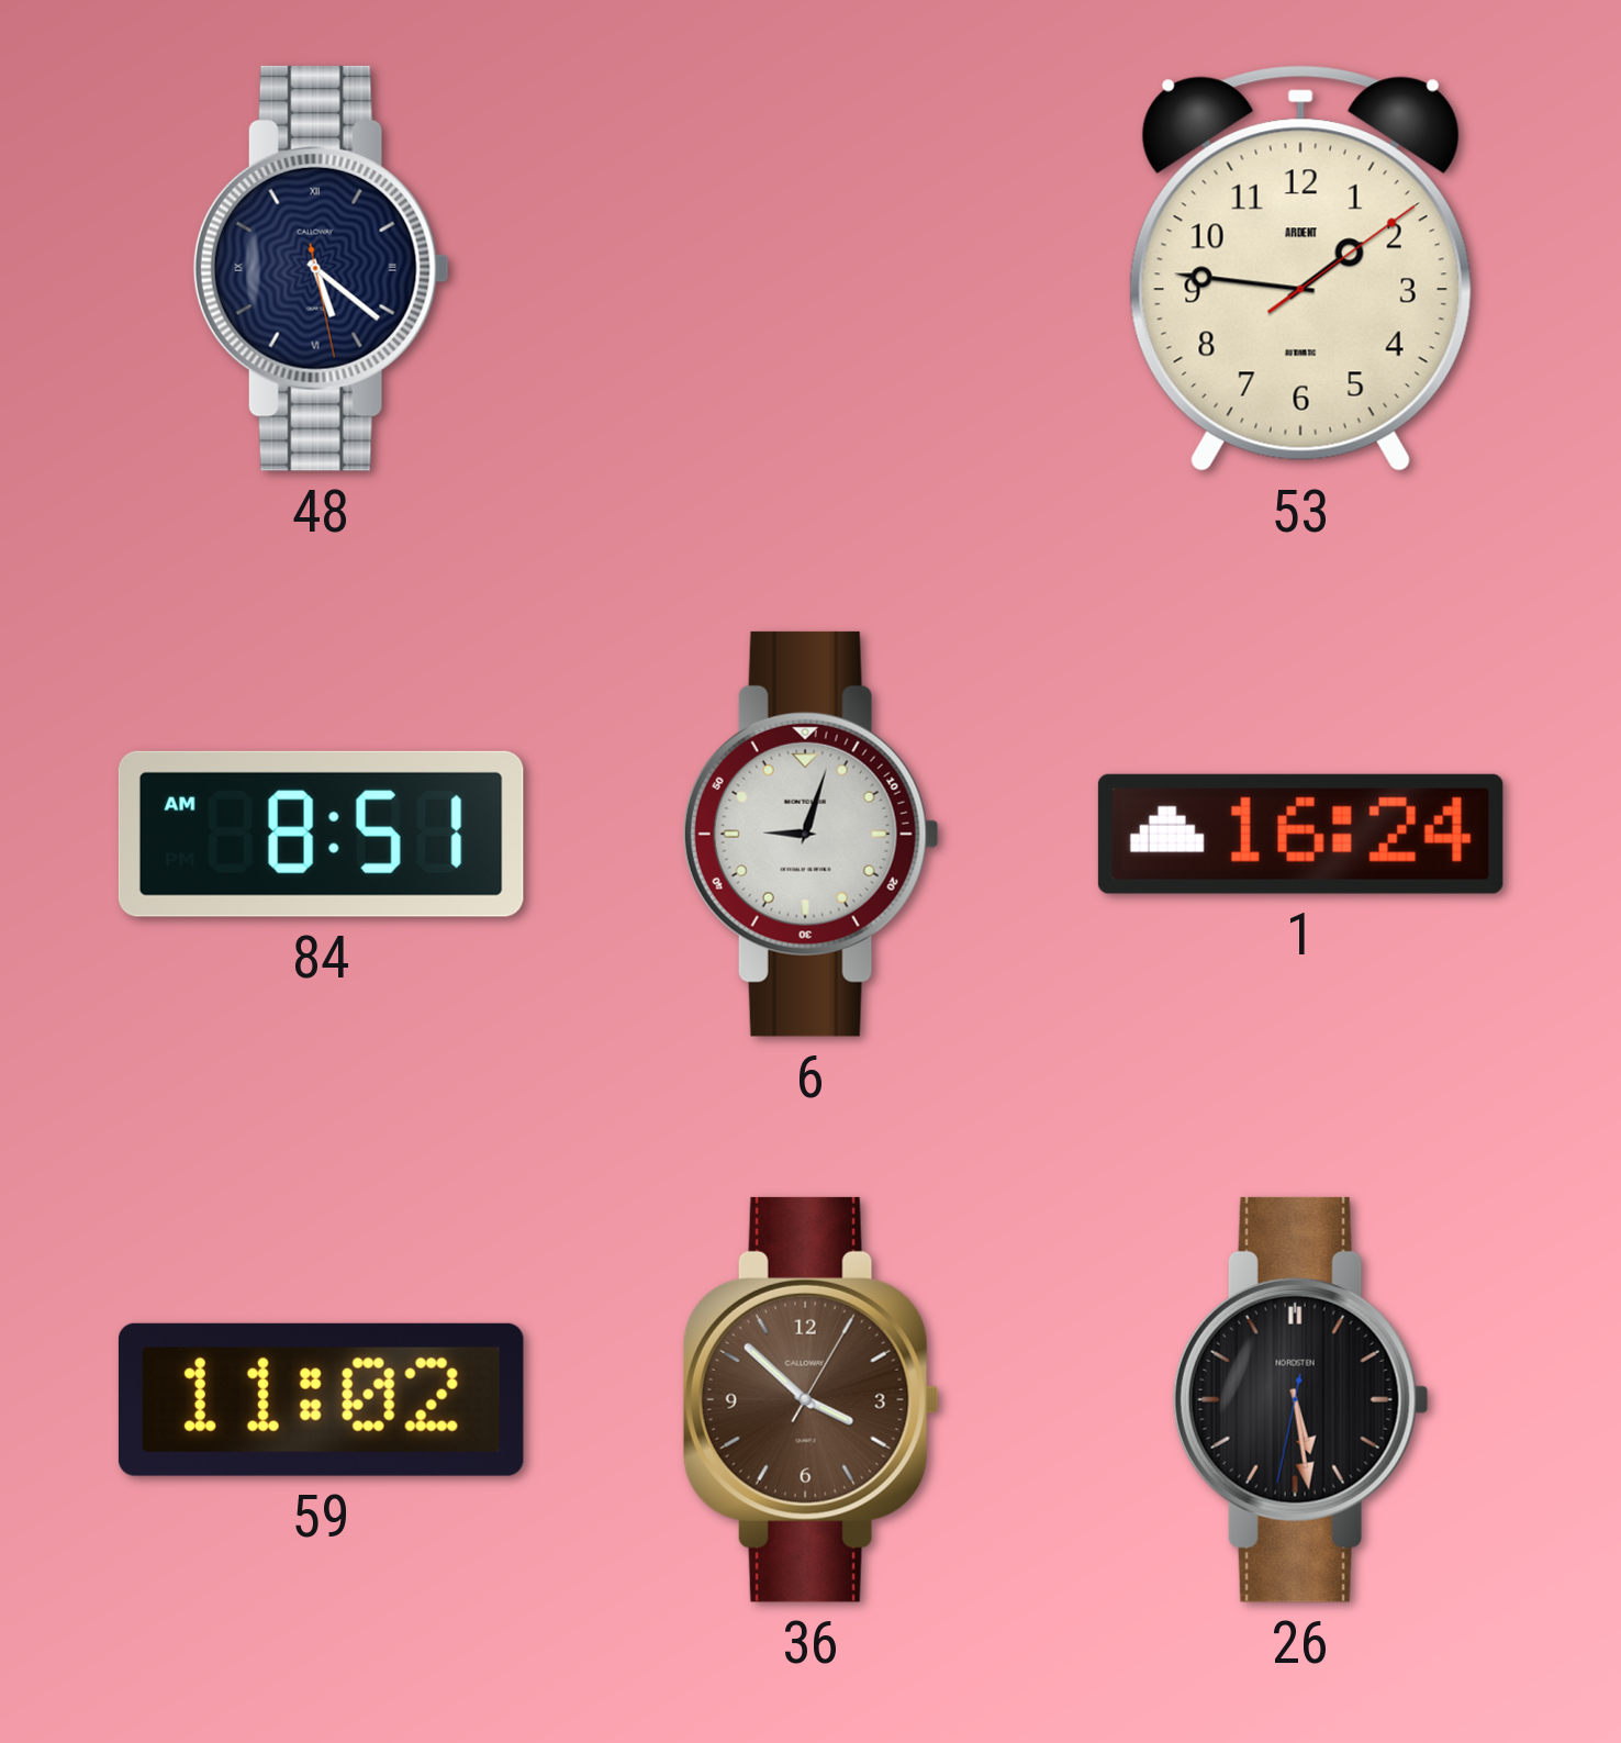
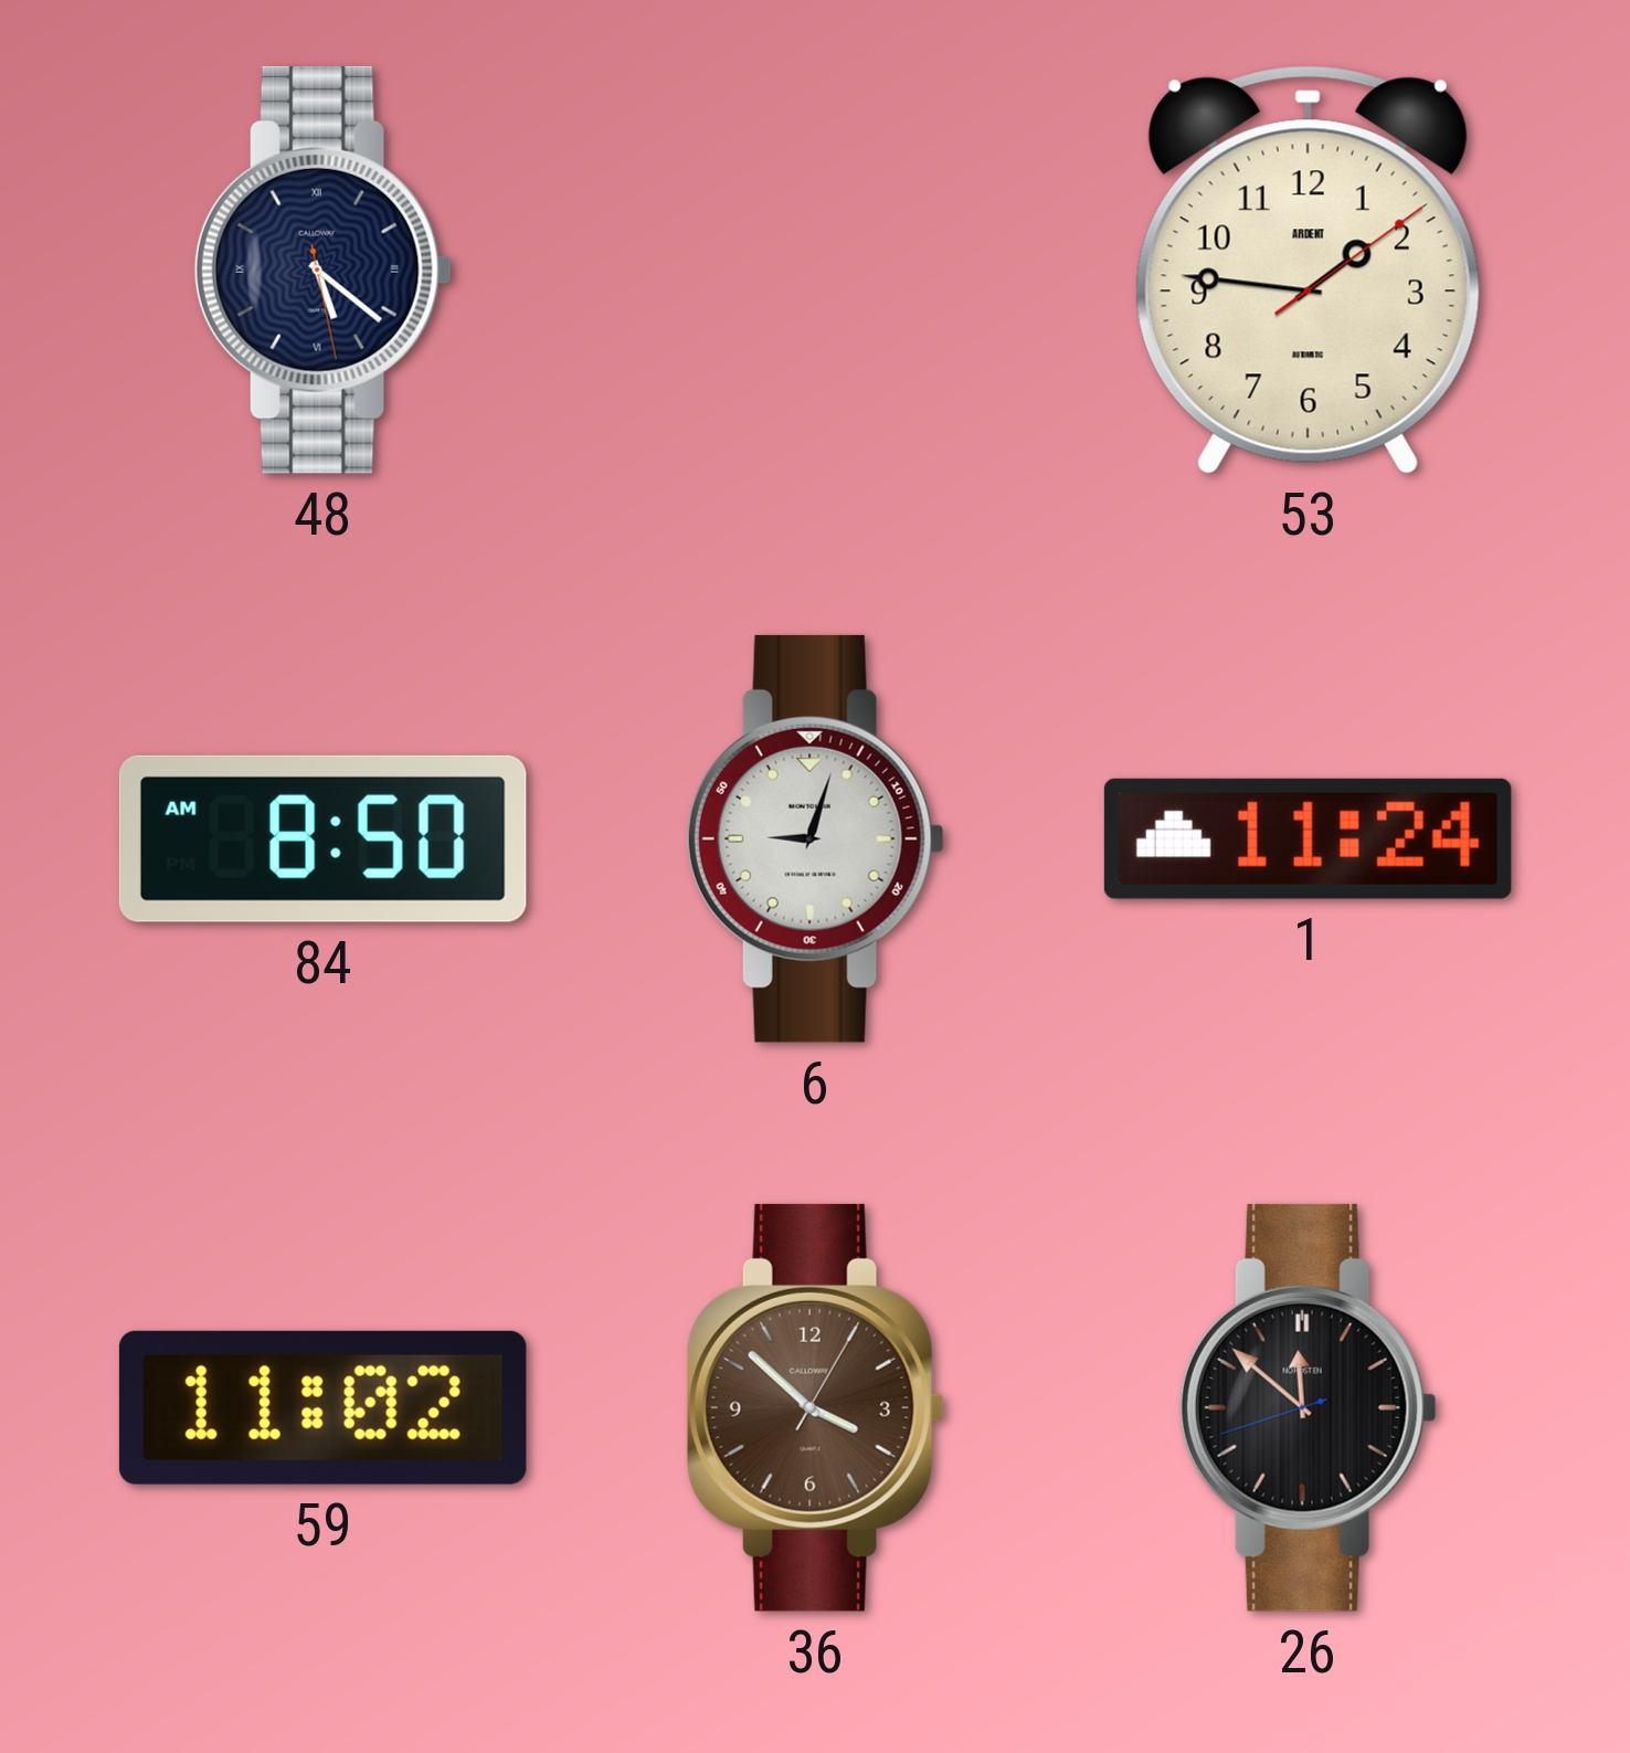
84: 8:51 -> 8:50 (322, 838)
1: 16:24 -> 11:24 (1308, 838)
26: 5:28 -> 11:51 (1308, 1407)
